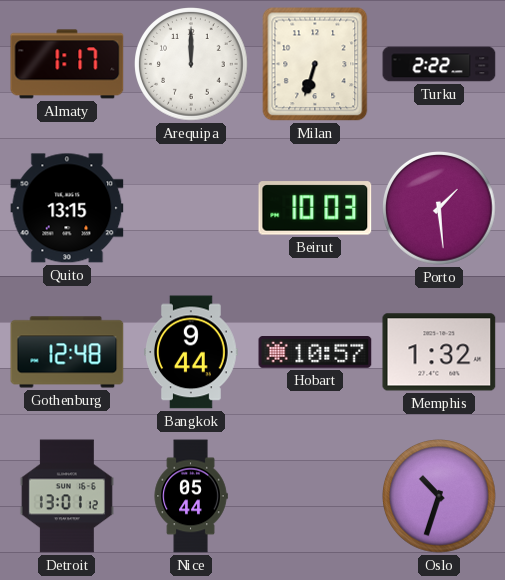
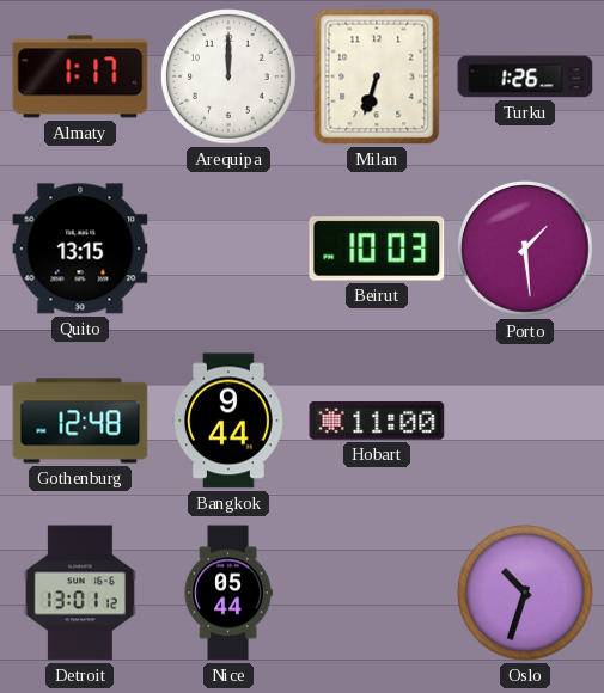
Turku: 2:22 -> 1:26 (525, 76)
Hobart: 10:57 -> 11:00 (377, 422)
Memphis: 1:32 -> none (439, 352)
